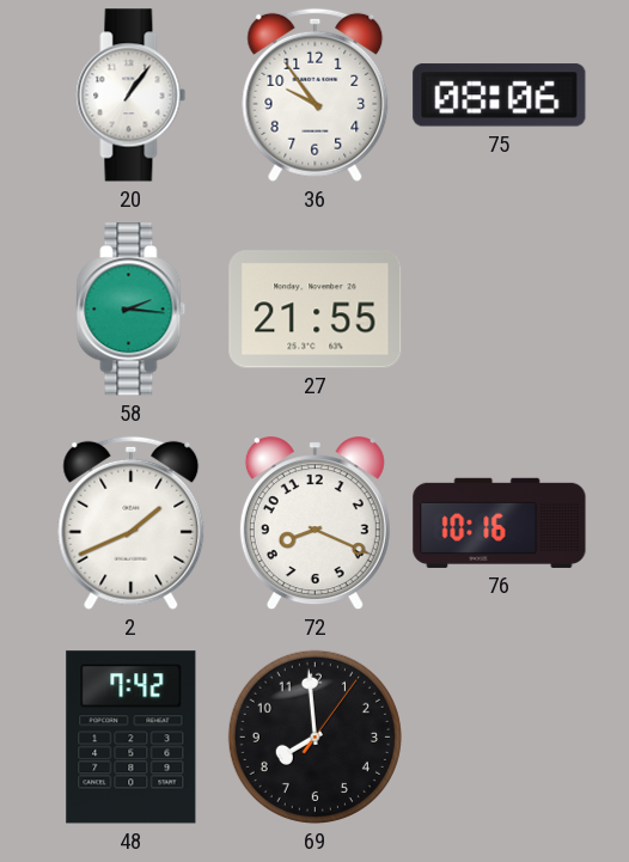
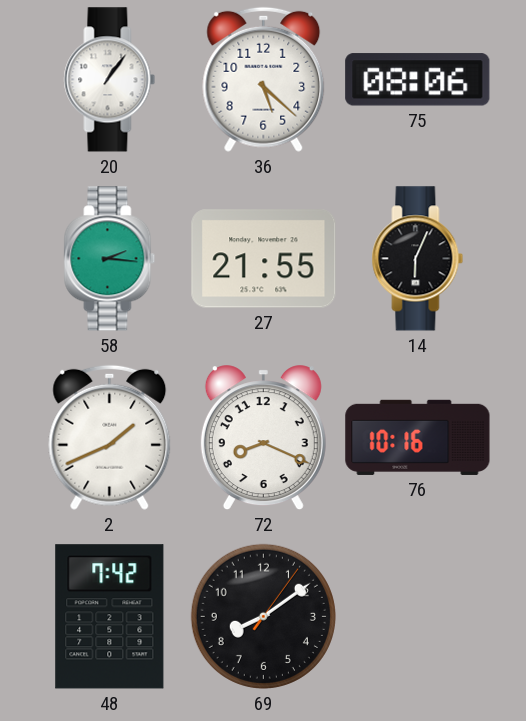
36: 9:54 -> 5:22 (264, 79)
14: none -> 6:04 (418, 259)
69: 7:59 -> 8:09 (263, 616)
